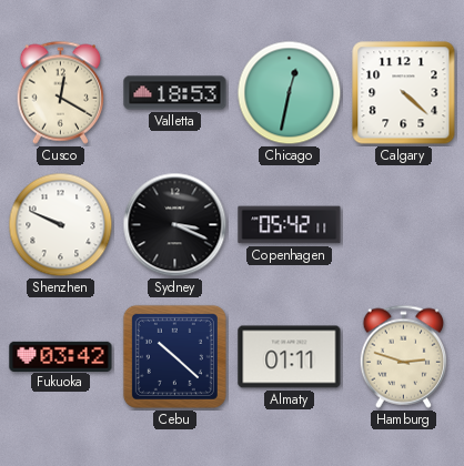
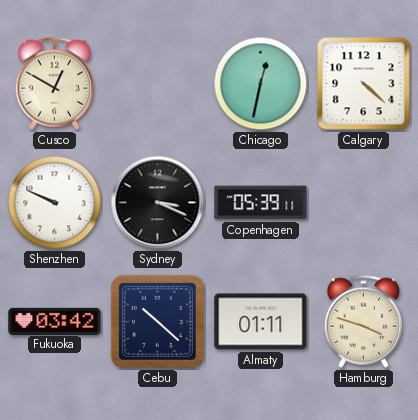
Cusco: 12:20 -> 12:50 (55, 83)
Valletta: 18:53 -> none (175, 93)
Copenhagen: 05:42 -> 05:39 (261, 203)
Hamburg: 2:48 -> 3:48 (364, 321)
